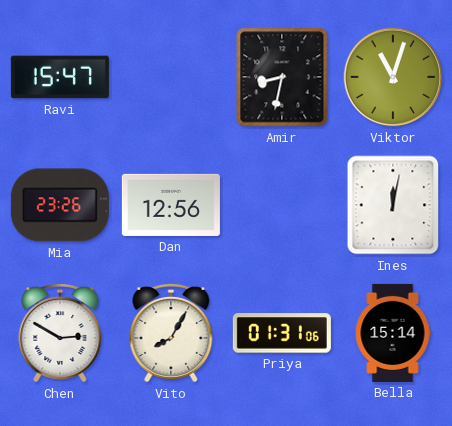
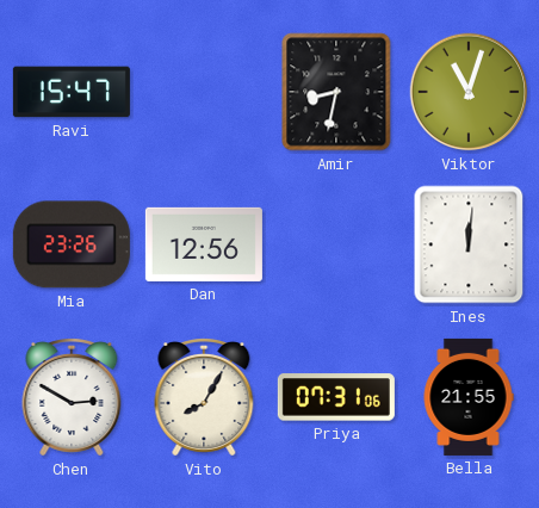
Ines: 12:02 -> 12:01 (469, 244)
Priya: 01:31 -> 07:31 (336, 397)
Bella: 15:14 -> 21:55 (469, 397)
